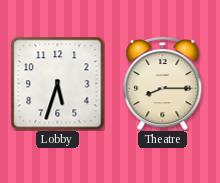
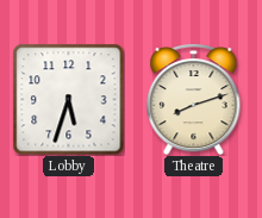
Theatre: 8:15 -> 8:12 (194, 100)
